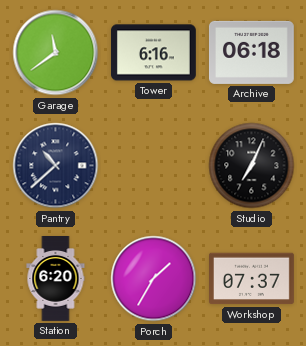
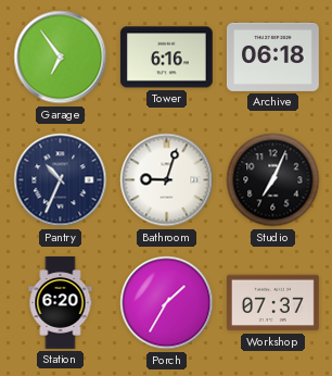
Garage: 11:39 -> 6:54 (61, 58)
Pantry: 10:38 -> 10:34 (61, 180)
Bathroom: none -> 9:03 (167, 180)
